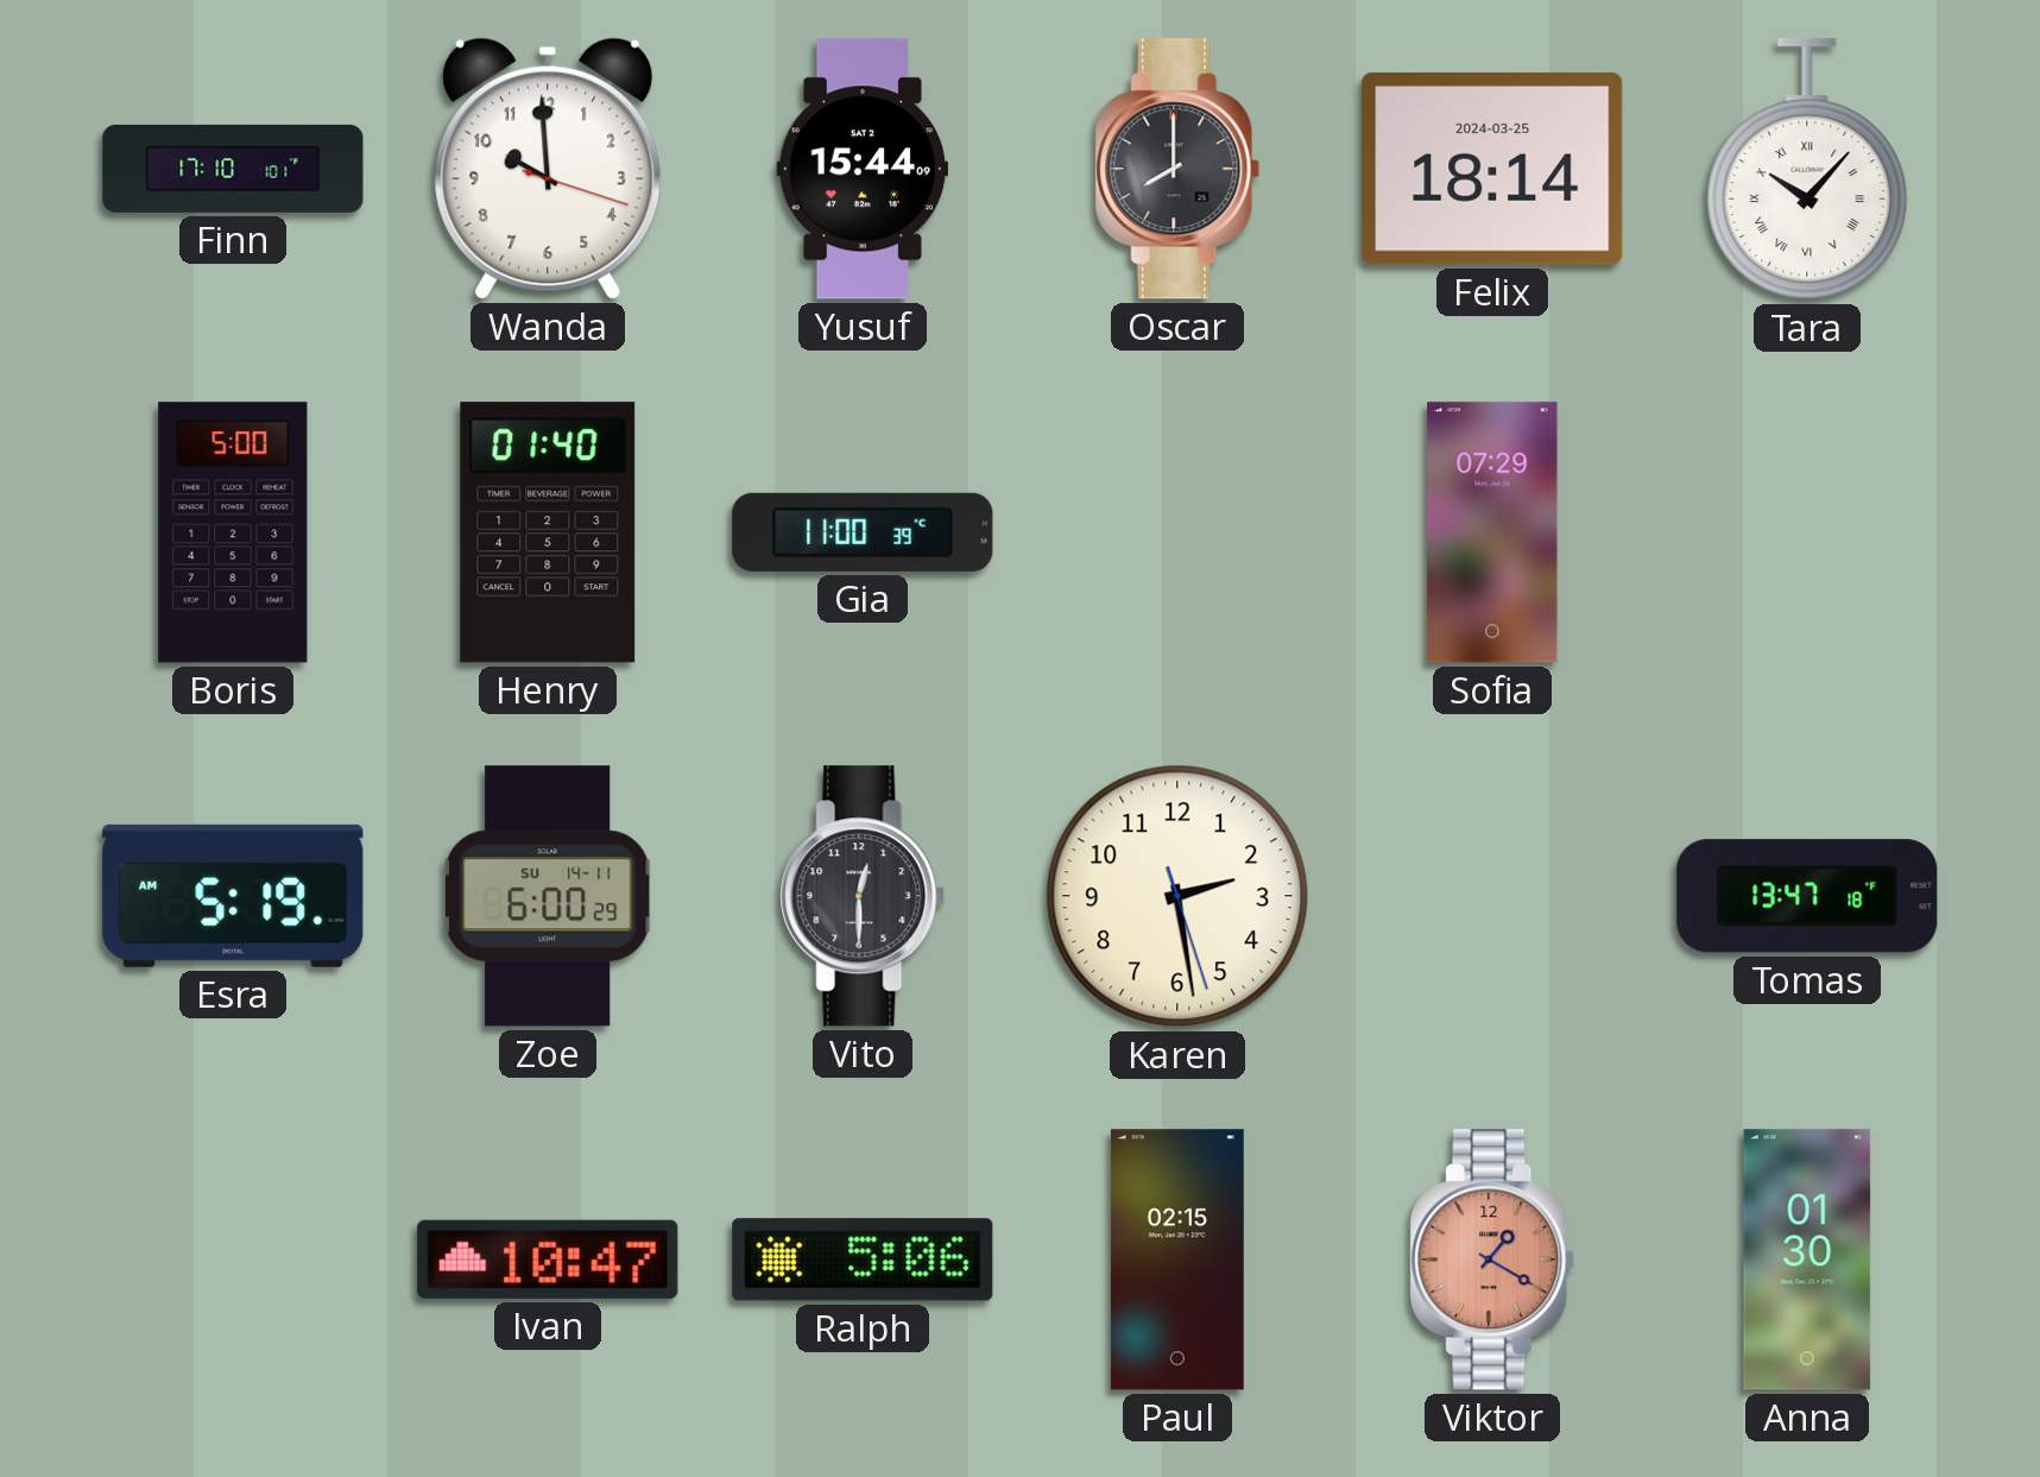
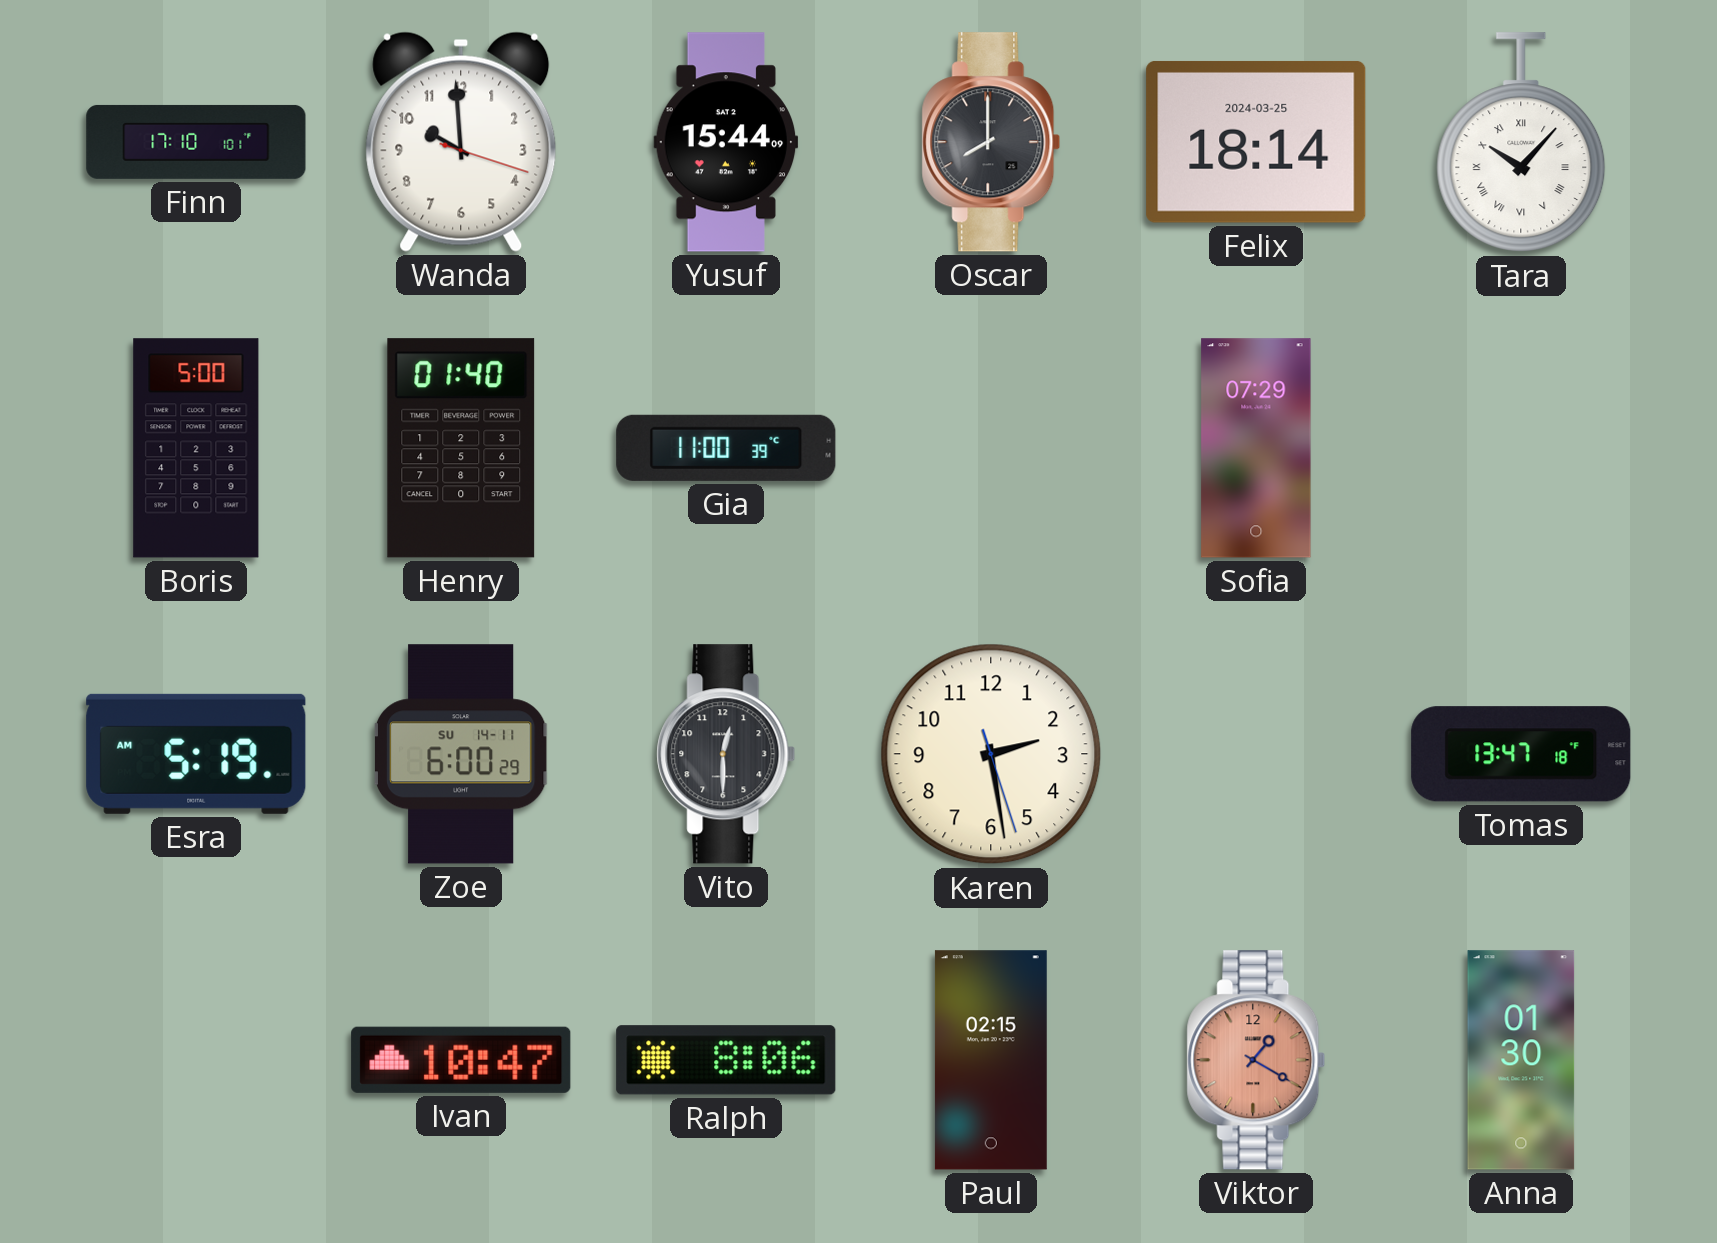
Ralph: 5:06 -> 8:06 (726, 1060)
